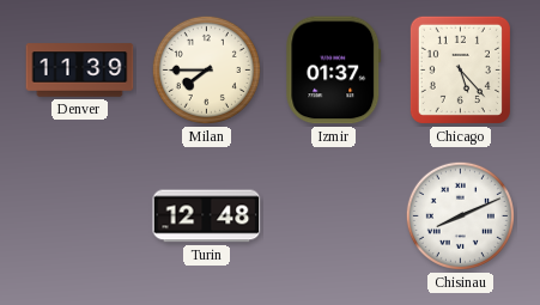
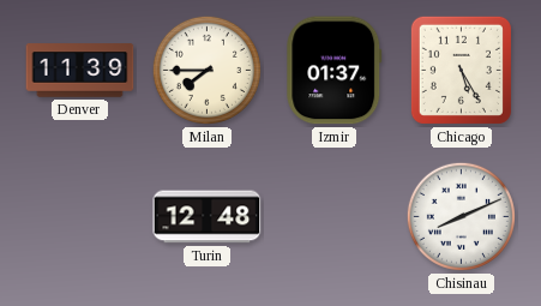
Chicago: 5:23 -> 5:25 (461, 70)
